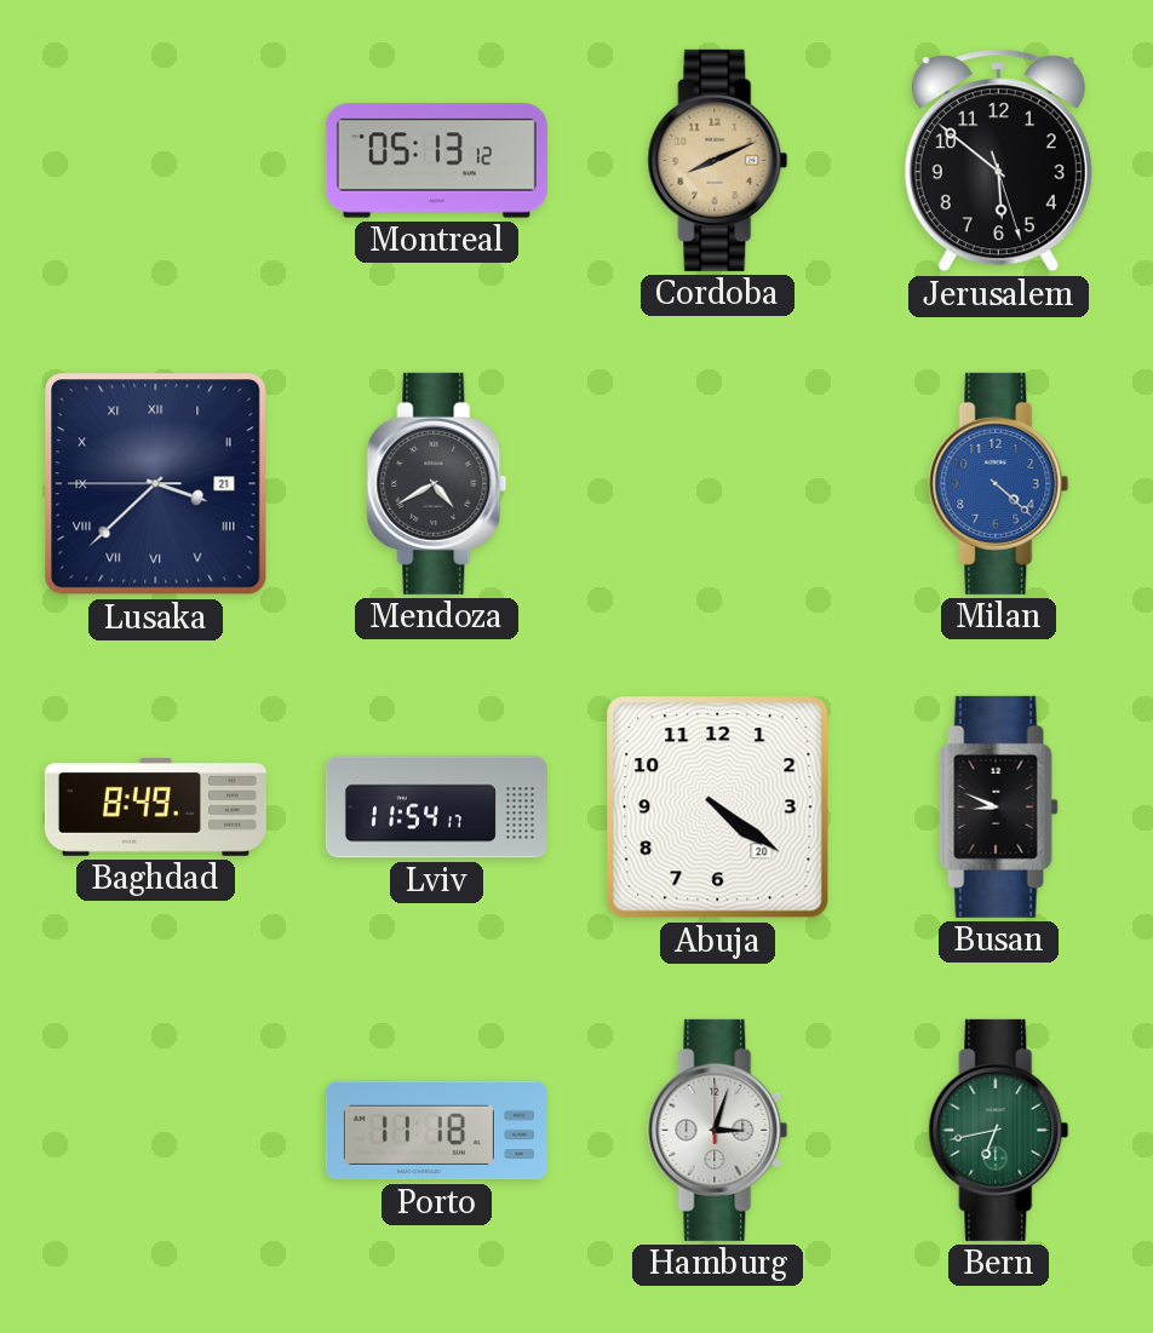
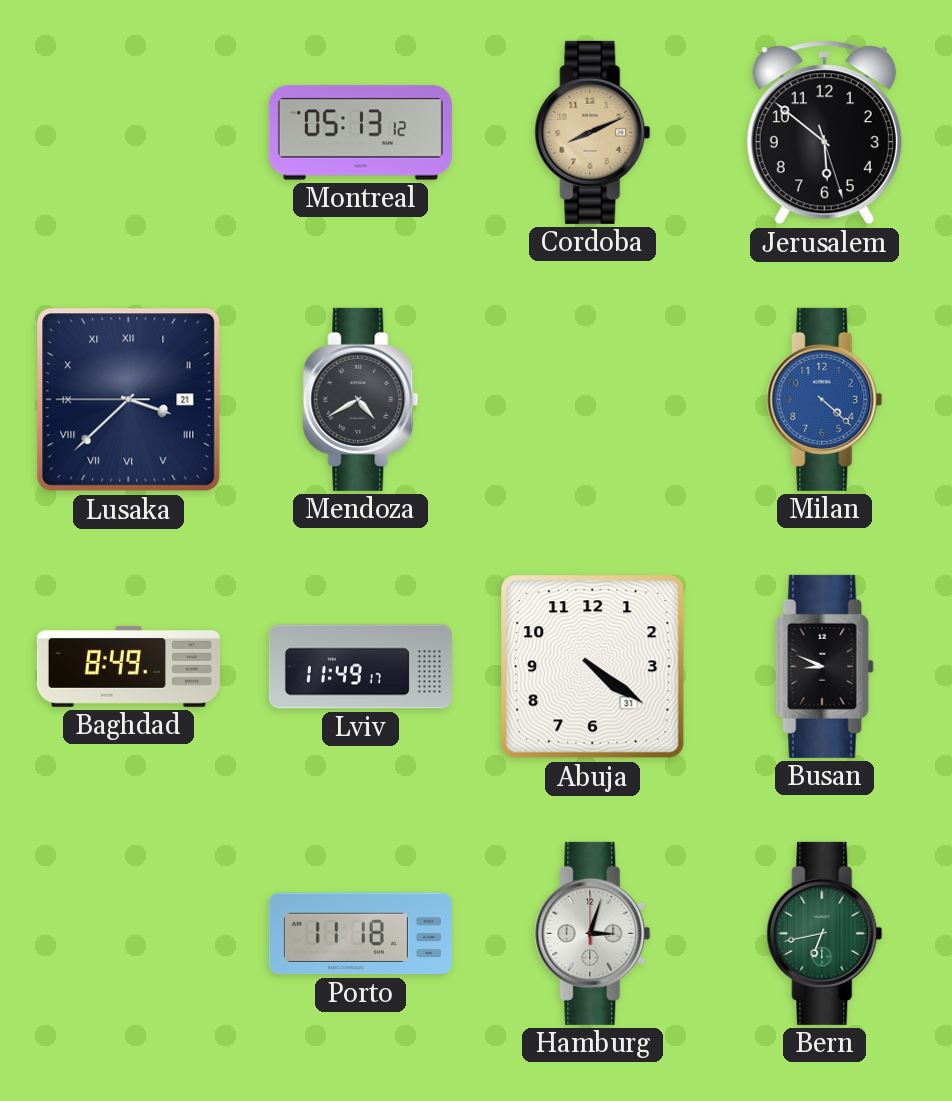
Lviv: 11:54 -> 11:49 (360, 667)
Abuja date: 20 -> 31 (593, 667)
